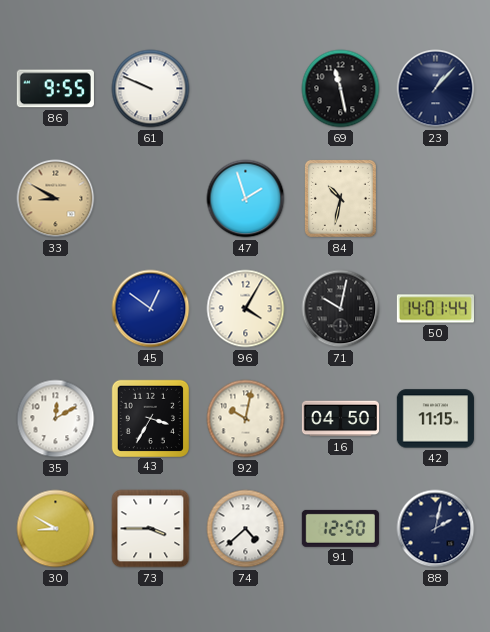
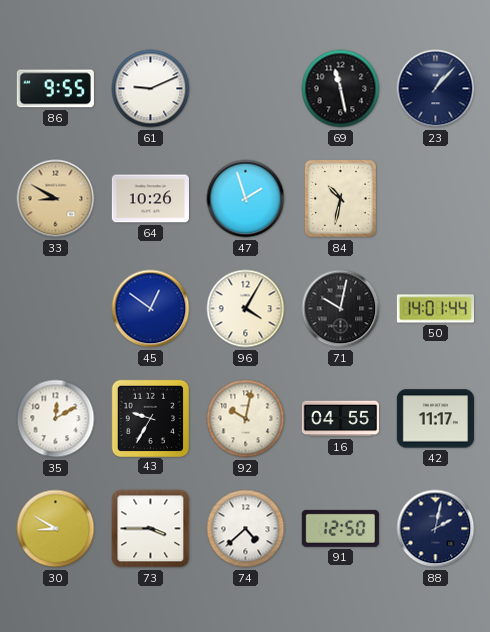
61: 9:49 -> 9:11 (151, 89)
64: none -> 10:26 (150, 199)
43: 3:35 -> 9:35 (150, 418)
16: 04:50 -> 04:55 (340, 419)
42: 11:15 -> 11:17 (435, 419)
